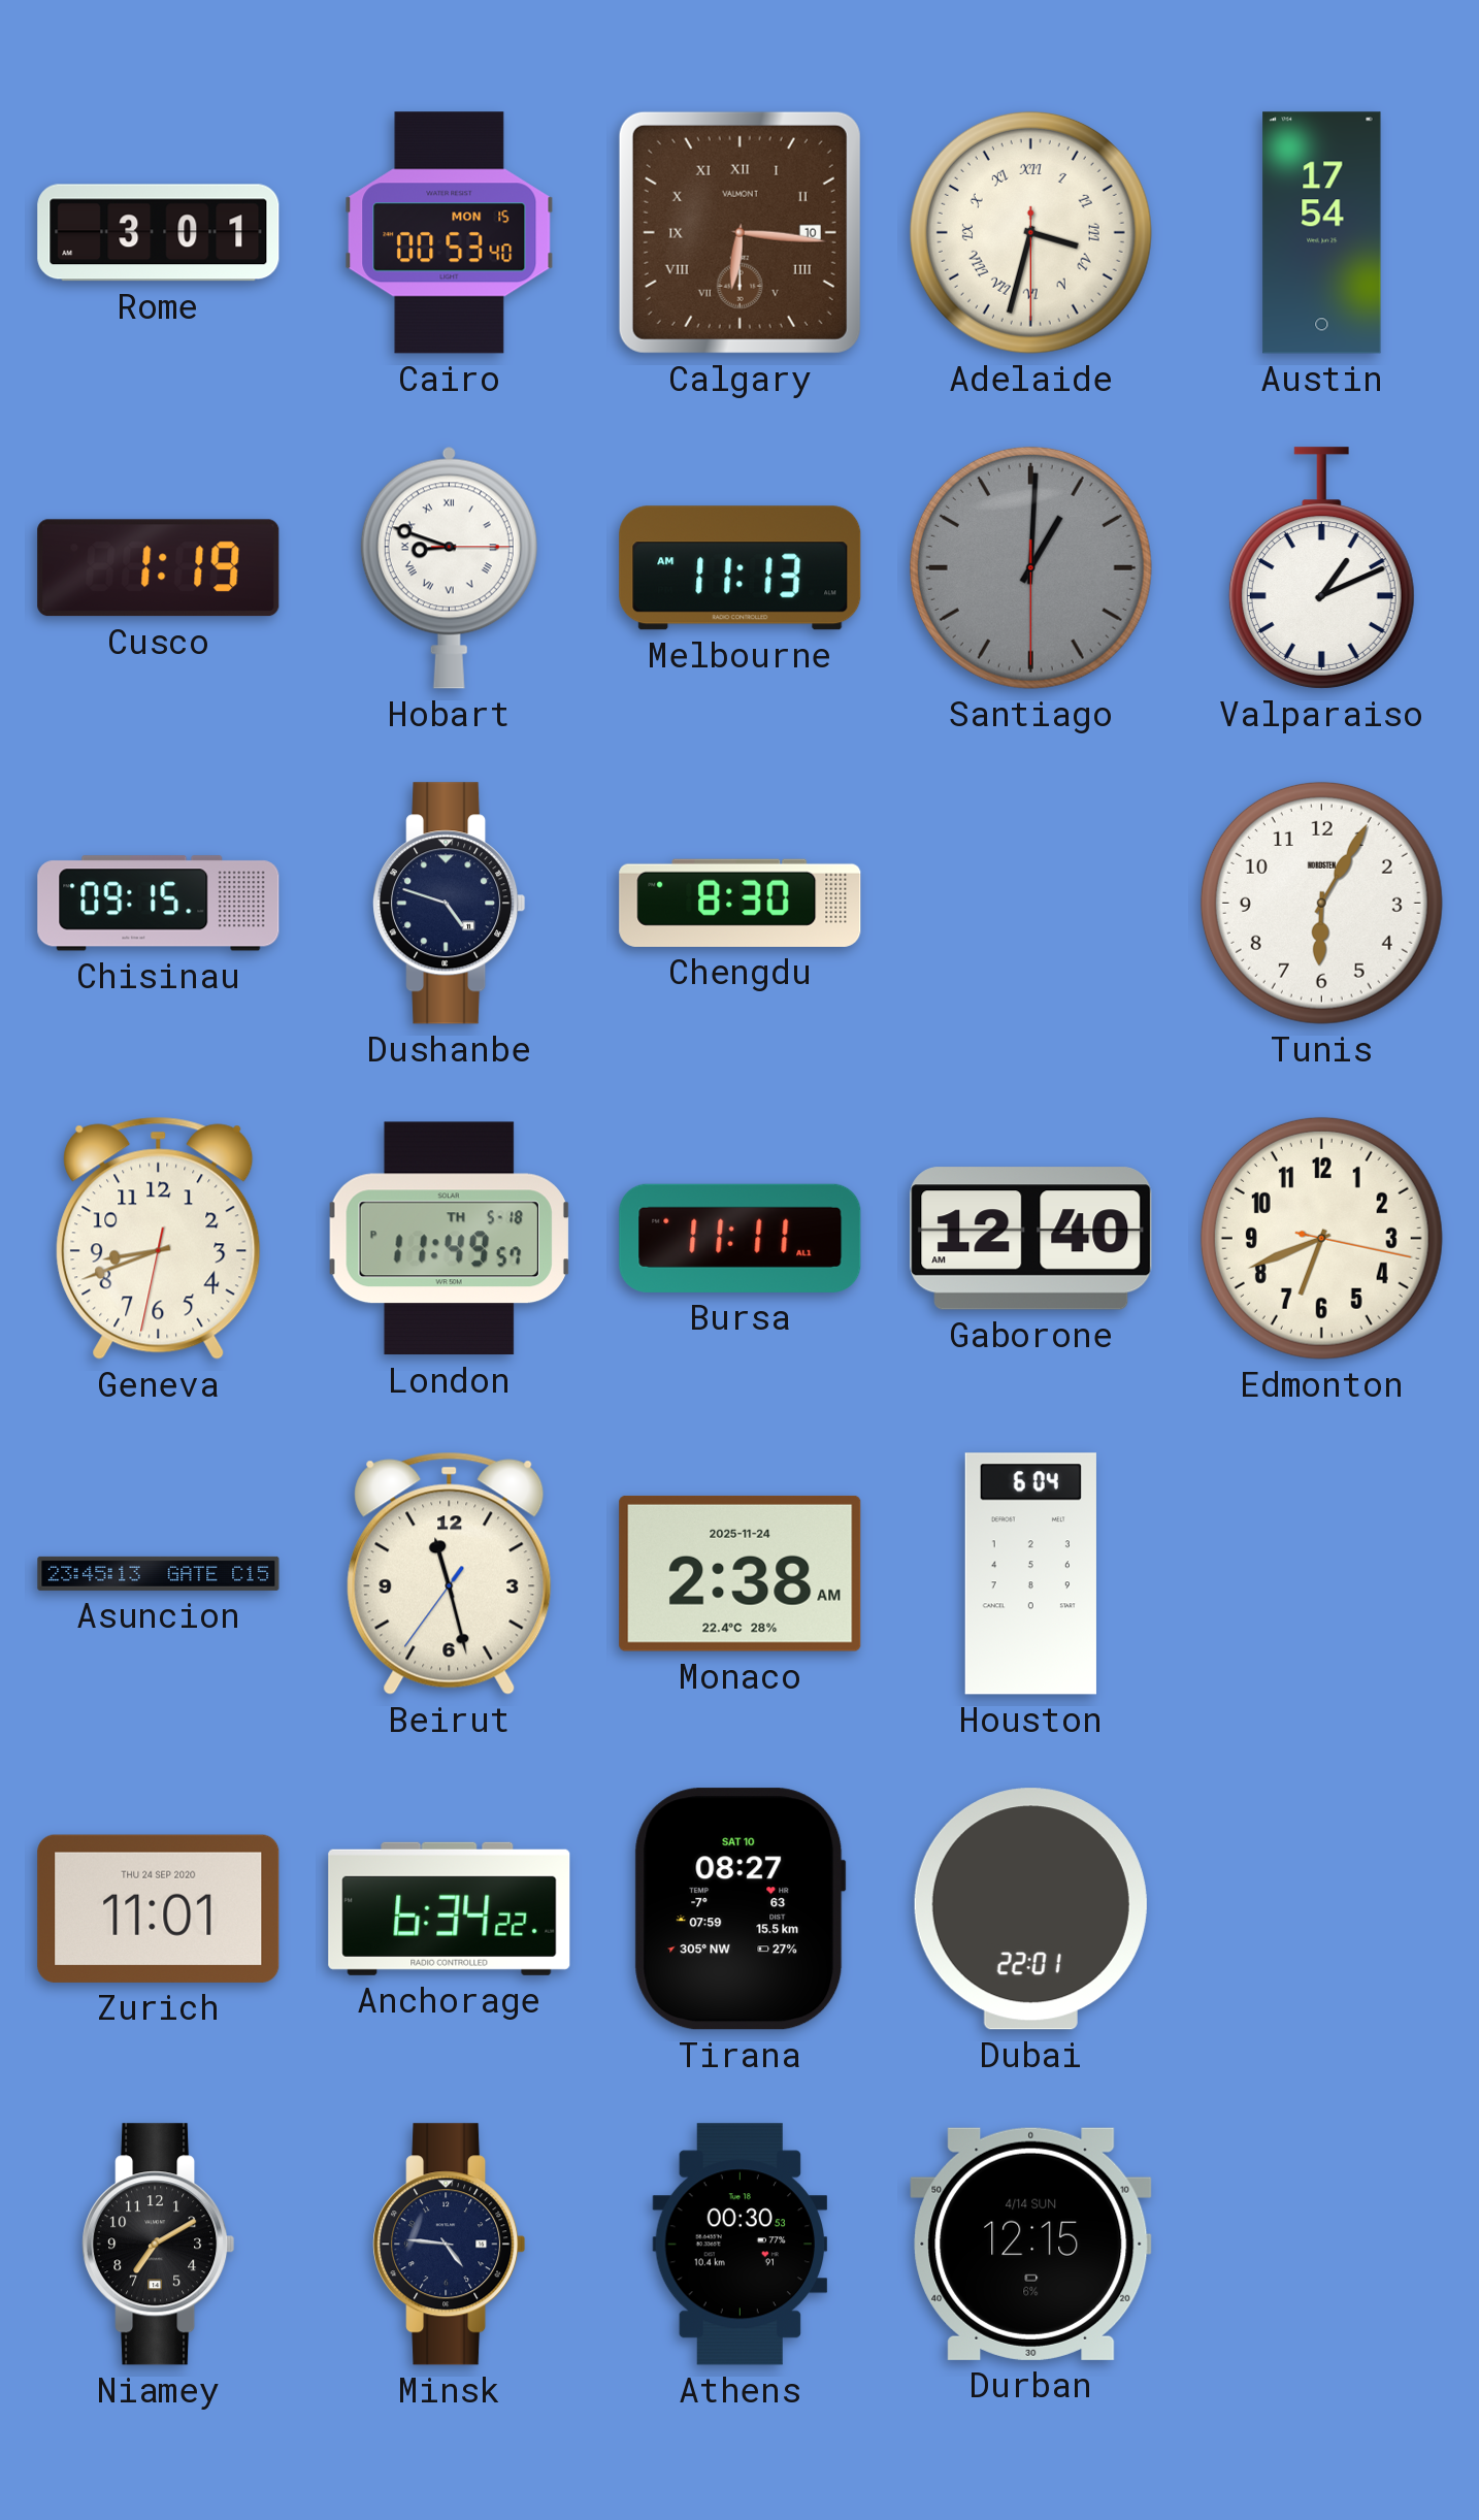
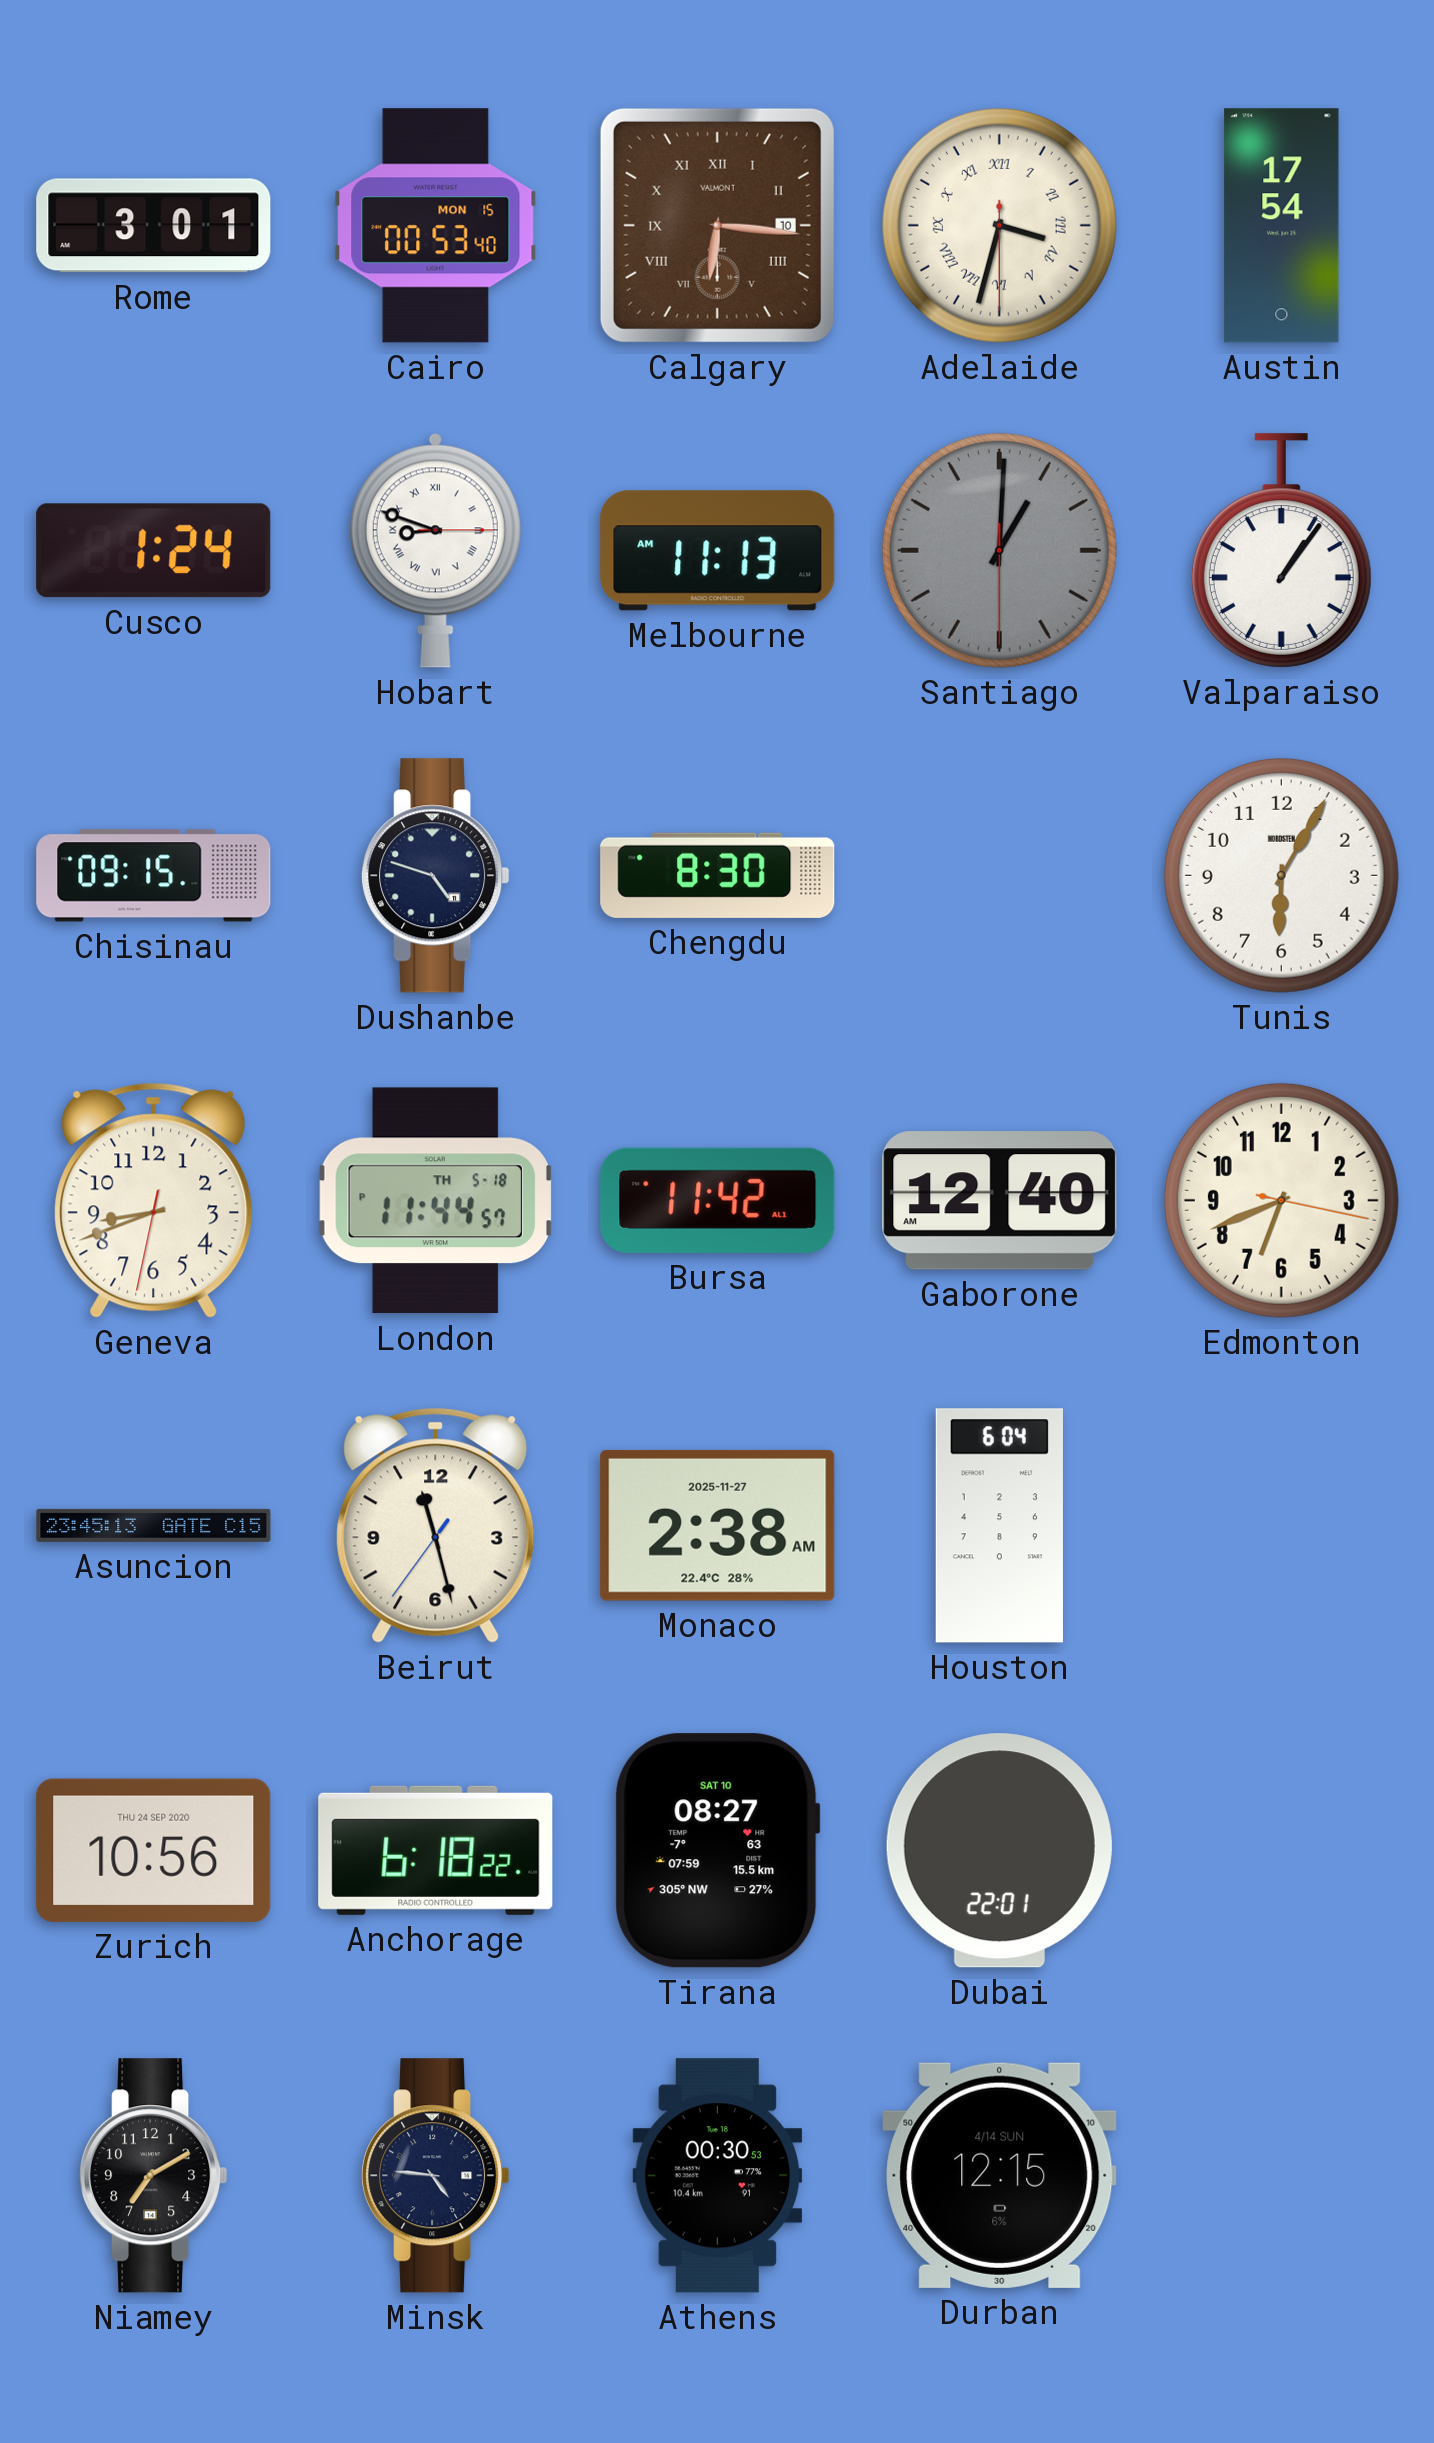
Cusco: 1:19 -> 1:24 (154, 551)
Valparaiso: 1:11 -> 1:06 (1281, 551)
London: 11:49 -> 11:44 (435, 1201)
Bursa: 11:11 -> 11:42 (718, 1200)
Monaco date: 2025-11-24 -> 2025-11-27 (718, 1525)
Zurich: 11:01 -> 10:56 (154, 1850)
Anchorage: 6:34 -> 6:18 (436, 1850)
